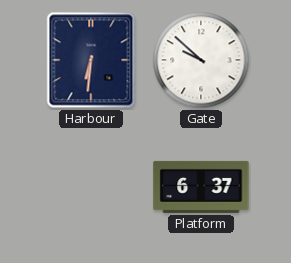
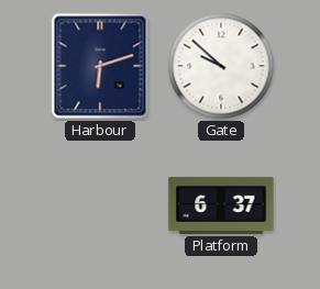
Harbour: 6:31 -> 6:12 (100, 66)
